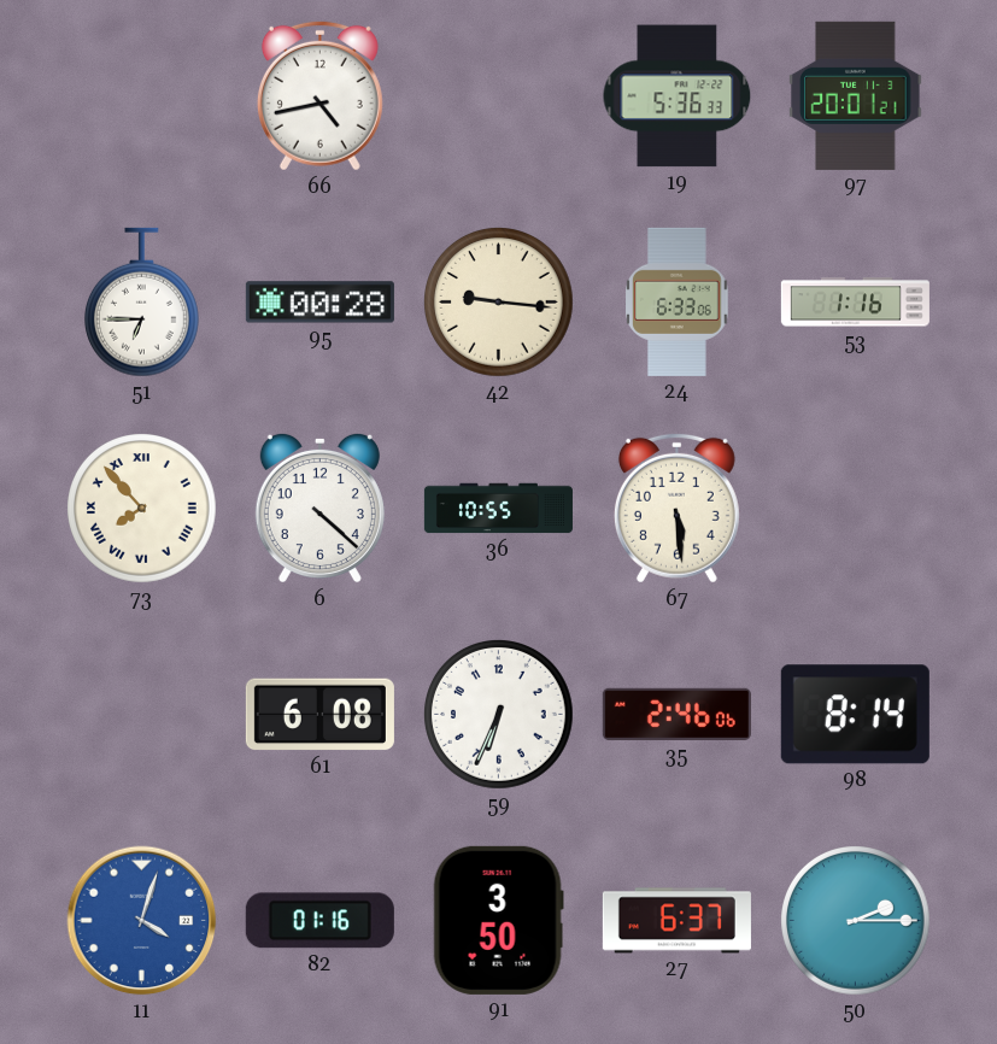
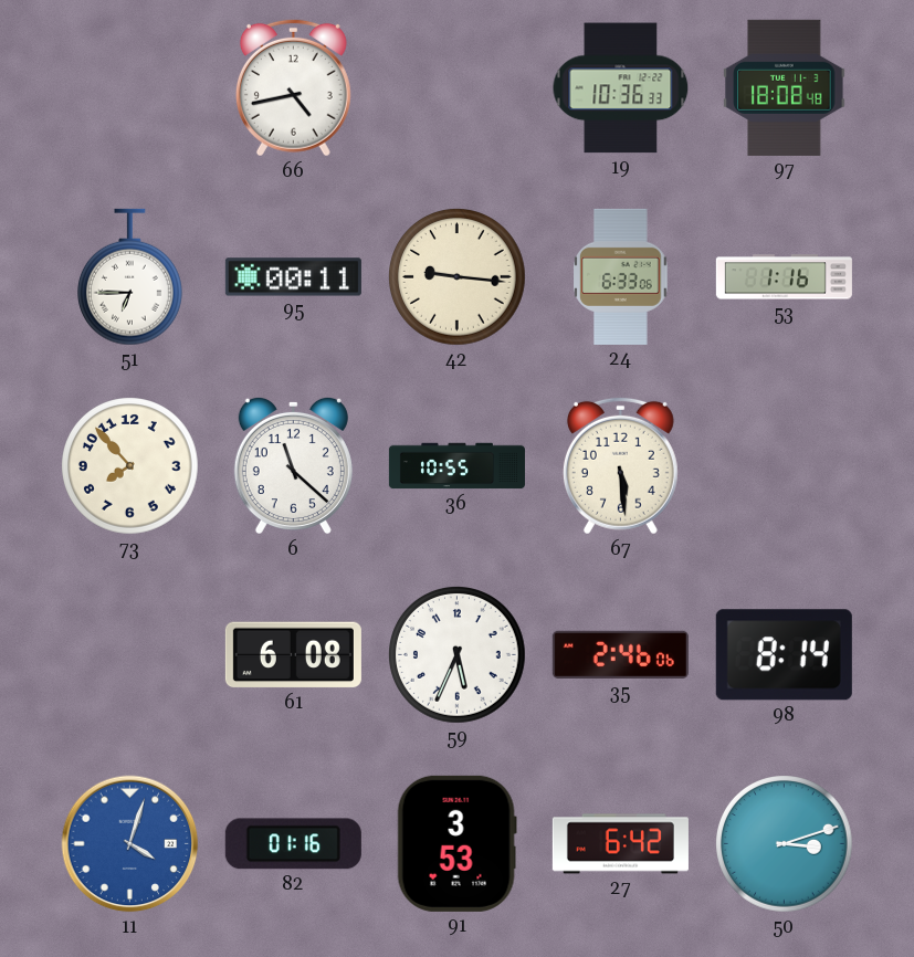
19: 5:36 -> 10:36 (621, 88)
97: 20:01 -> 18:08 (785, 87)
95: 00:28 -> 00:11 (293, 277)
73 numerals: Roman -> Arabic (130, 466)
6: 4:22 -> 11:22 (293, 465)
59: 6:34 -> 5:34 (458, 655)
91: 3:50 -> 3:53 (456, 843)
27: 6:37 -> 6:42 (620, 844)
50: 2:15 -> 3:12 (785, 844)
